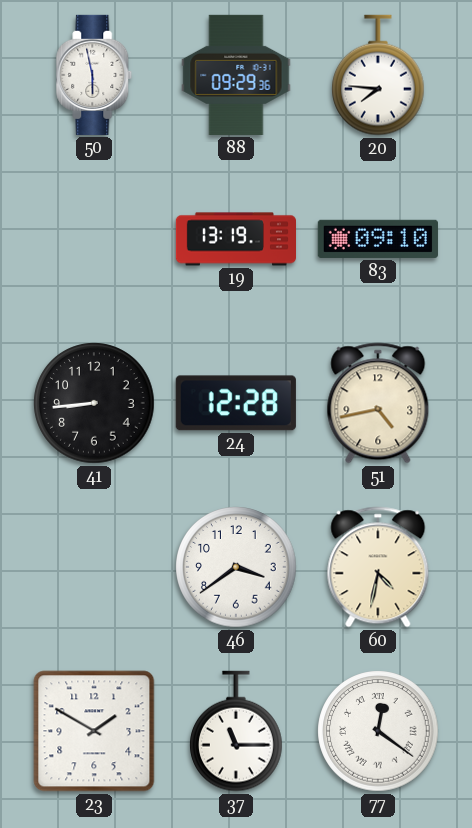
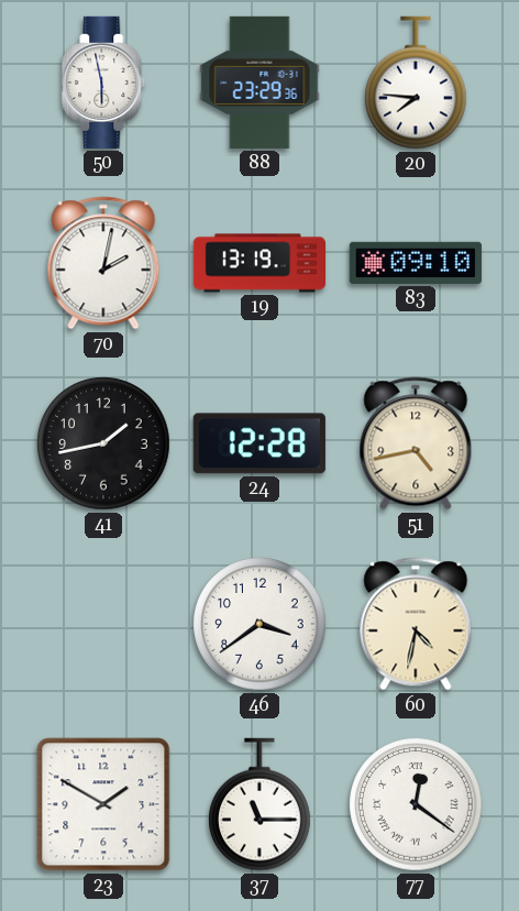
88: 09:29 -> 23:29 (259, 83)
70: none -> 2:02 (103, 263)
41: 8:44 -> 1:43 (103, 443)
